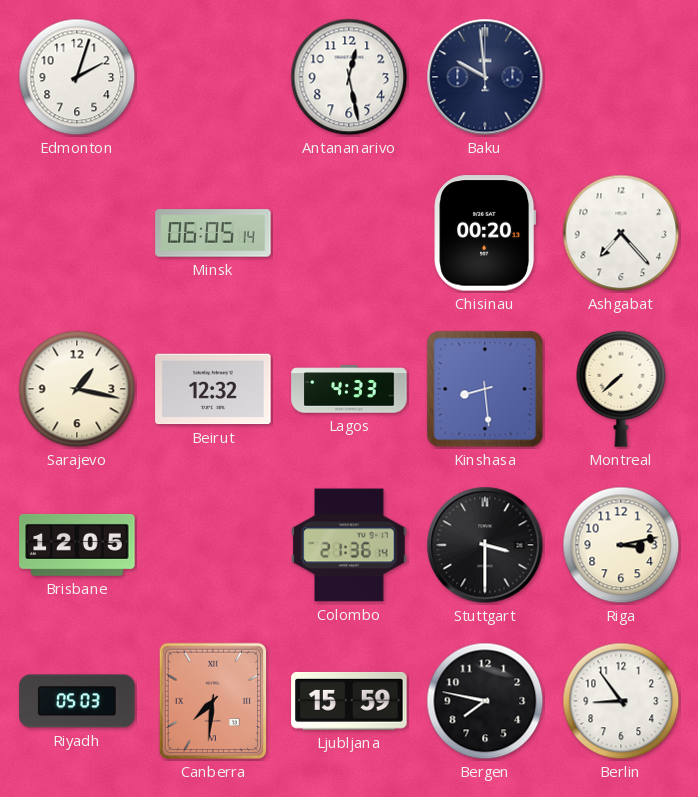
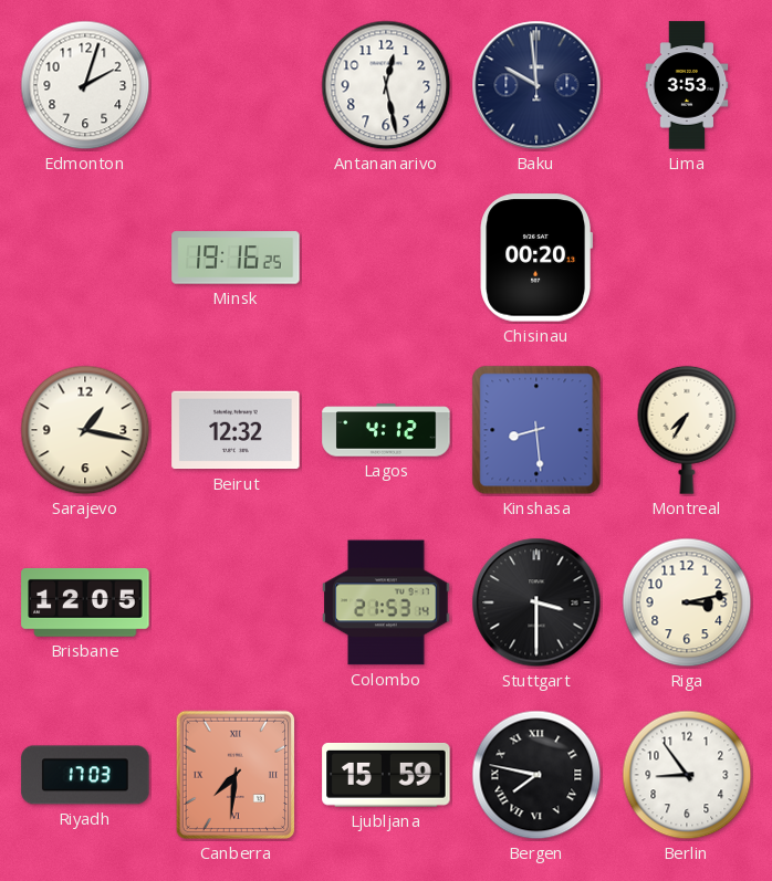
Lima: none -> 3:53 (687, 85)
Minsk: 06:05 -> 19:16 (236, 258)
Ashgabat: 7:23 -> none (621, 233)
Lagos: 4:33 -> 4:12 (386, 430)
Montreal: 7:38 -> 7:35 (687, 430)
Colombo: 21:36 -> 21:53 (386, 602)
Riyadh: 05:03 -> 17:03 (85, 775)
Bergen numerals: Arabic -> Roman (536, 775)
